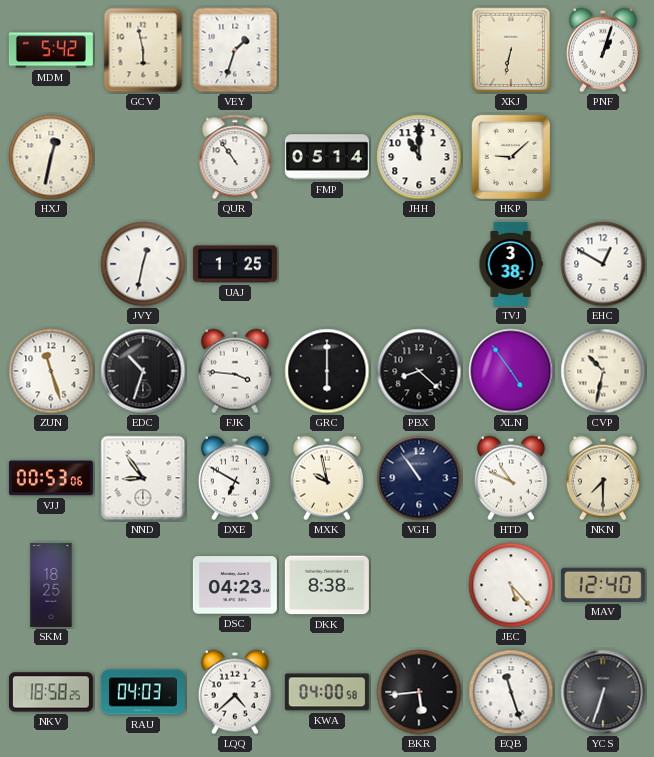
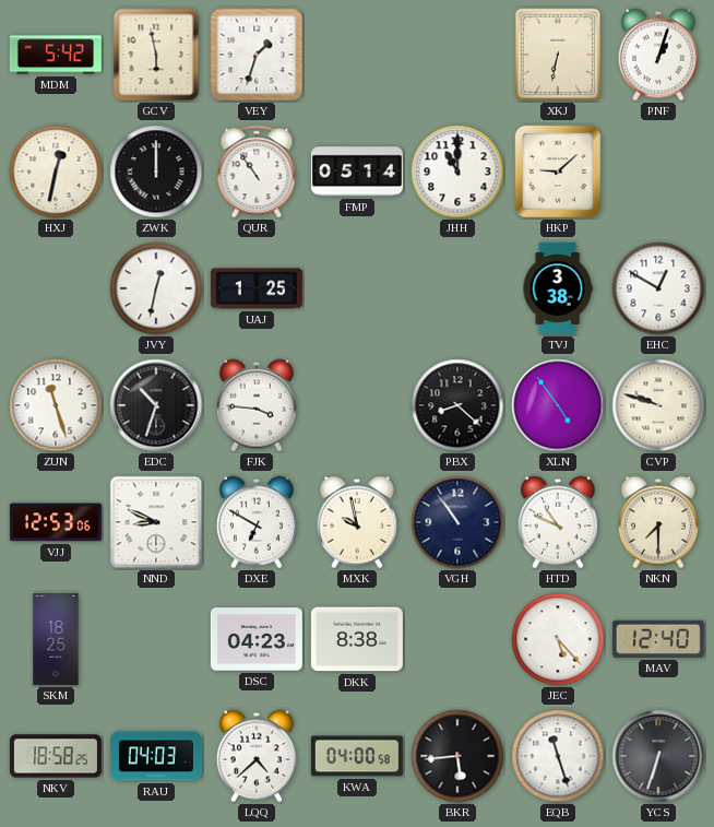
ZWK: none -> 12:00 (156, 172)
GRC: 6:00 -> none (327, 371)
CVP: 10:32 -> 9:48 (658, 405)
VJJ: 00:53 -> 12:53 (56, 522)
NND: 8:54 -> 8:49 (156, 522)
